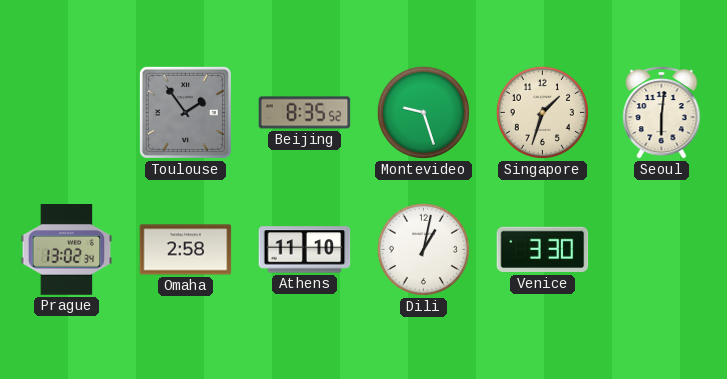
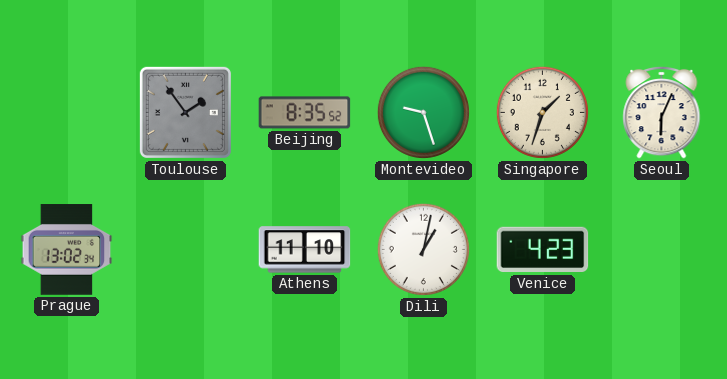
Seoul: 6:01 -> 6:04 (662, 112)
Omaha: 2:58 -> none (186, 250)
Venice: 3:30 -> 4:23 (543, 250)
